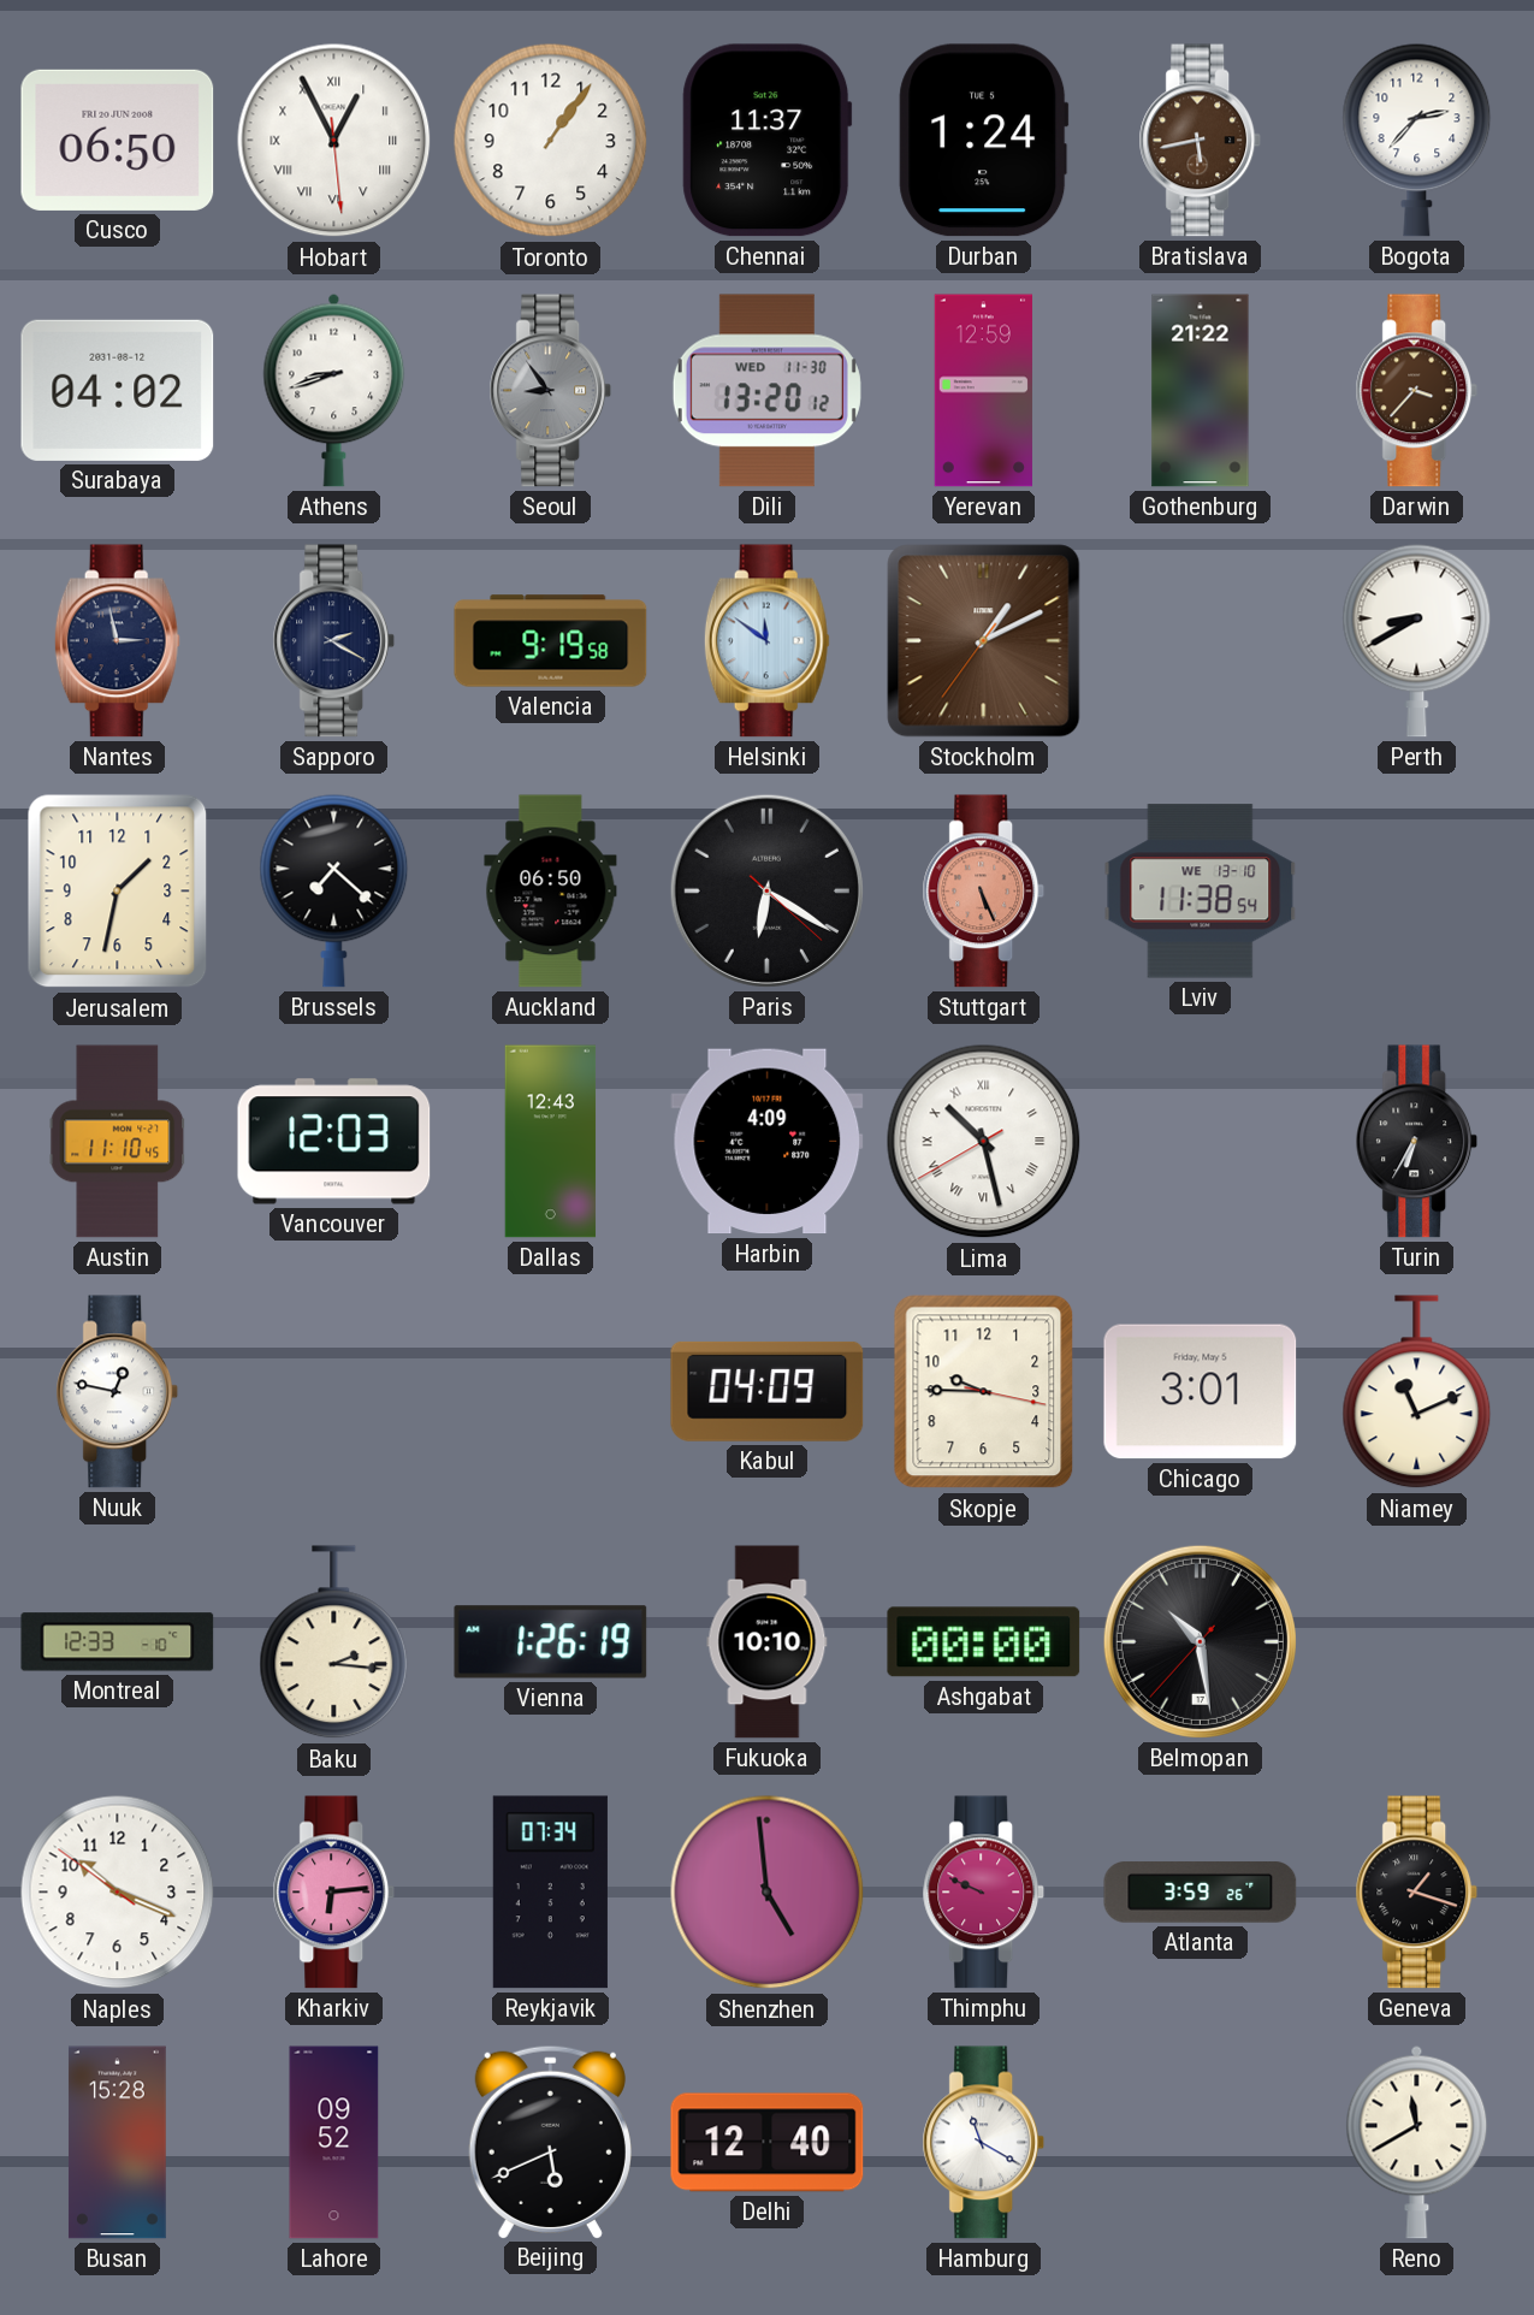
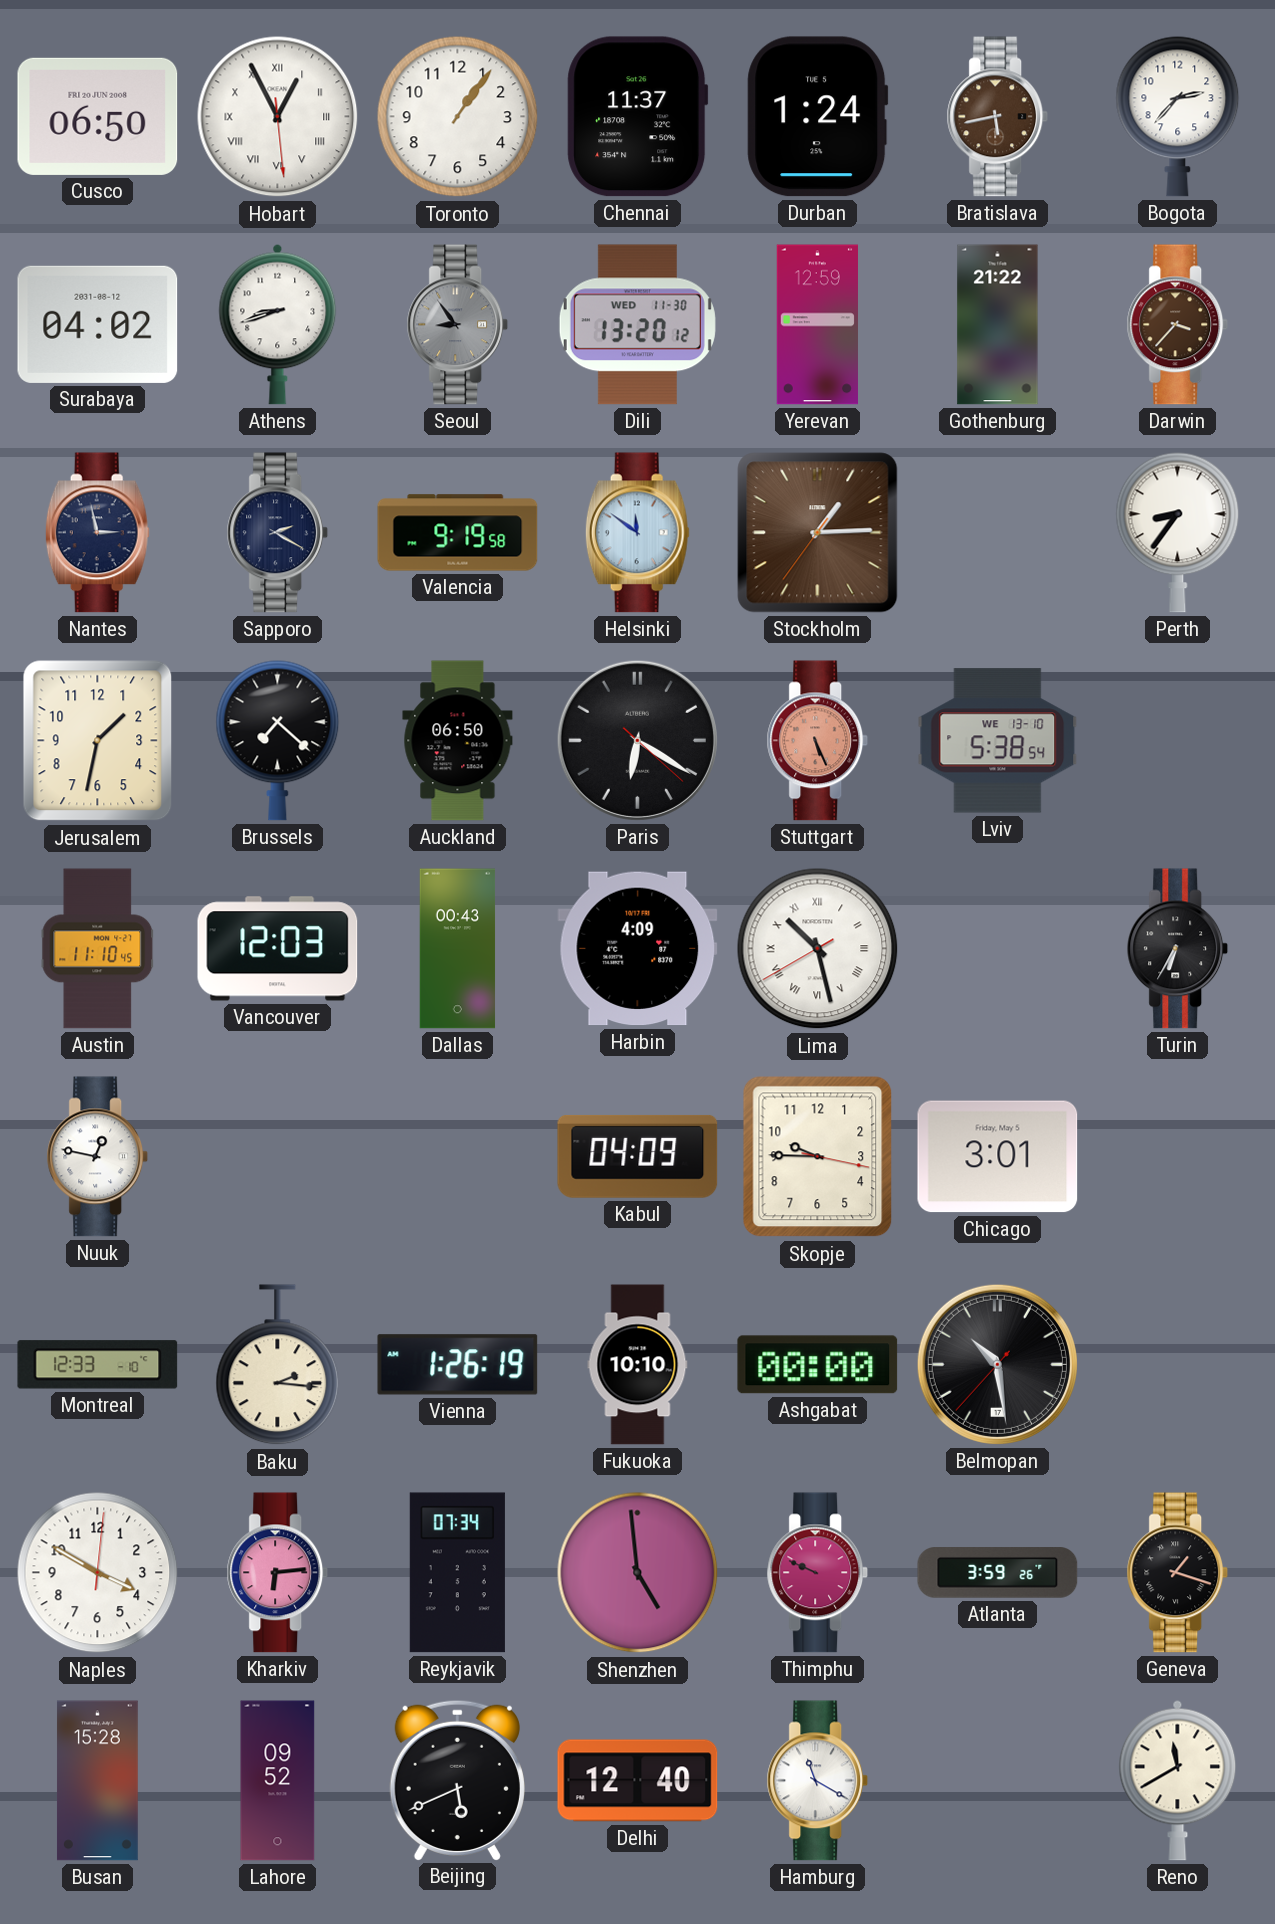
Stockholm: 1:10 -> 1:14 (818, 533)
Perth: 8:40 -> 8:36 (1178, 532)
Lviv: 11:38 -> 5:38 (998, 741)
Dallas: 12:43 -> 00:43 (458, 949)
Niamey: 11:11 -> none (1417, 1392)
Naples: 10:18 -> 3:50 (98, 1573)
